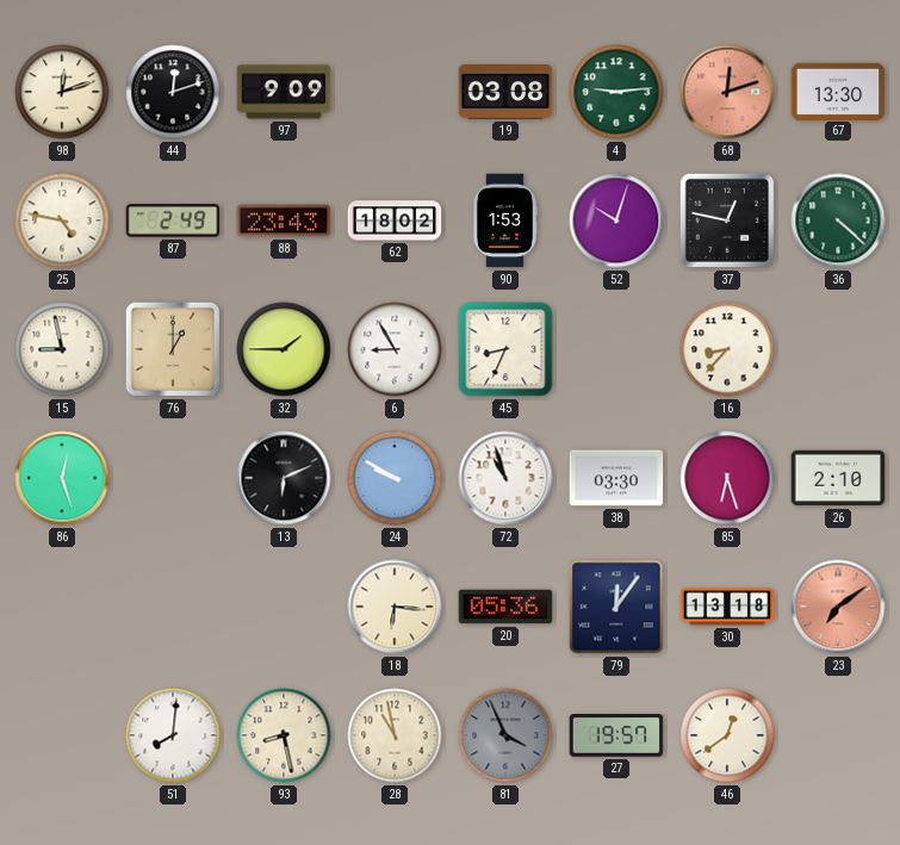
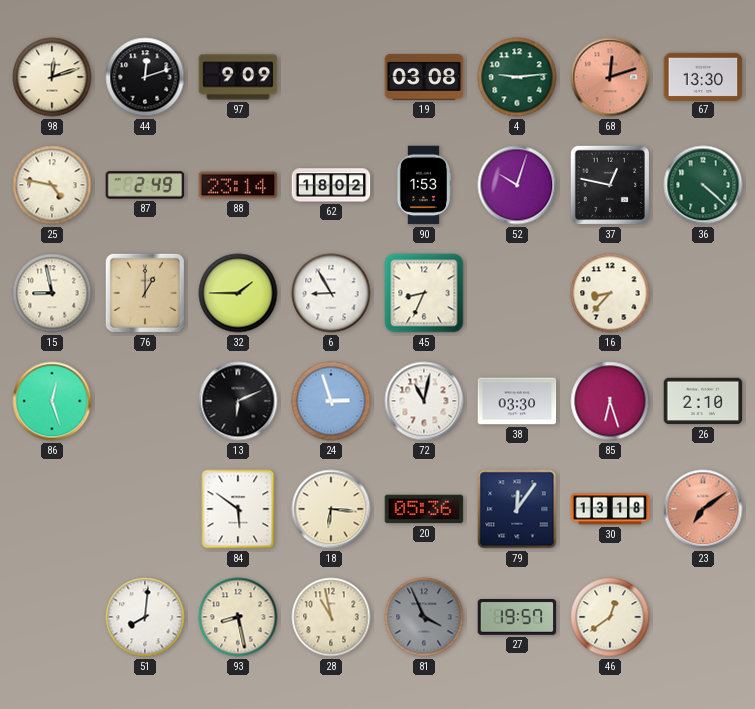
88: 23:43 -> 23:14 (238, 185)
24: 9:50 -> 2:57 (331, 401)
72: 10:57 -> 11:02 (424, 401)
84: none -> 5:51 (238, 509)
